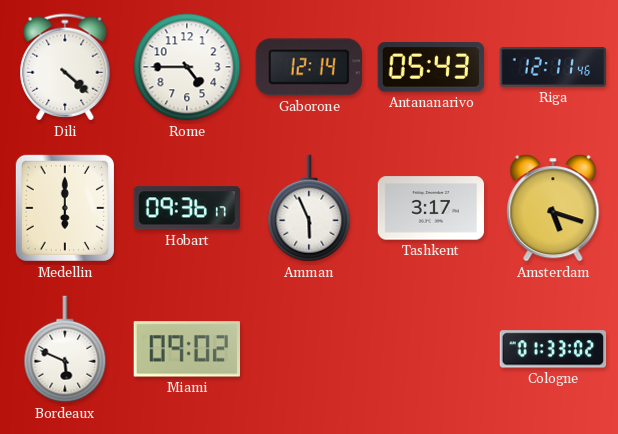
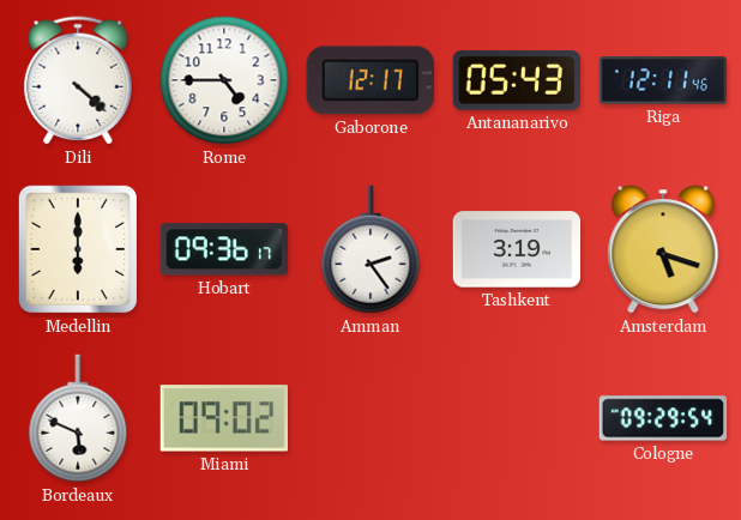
Gaborone: 12:14 -> 12:17 (369, 80)
Amman: 5:56 -> 2:24 (370, 249)
Tashkent: 3:17 -> 3:19 (517, 249)
Cologne: 01:33 -> 09:29 (663, 418)
